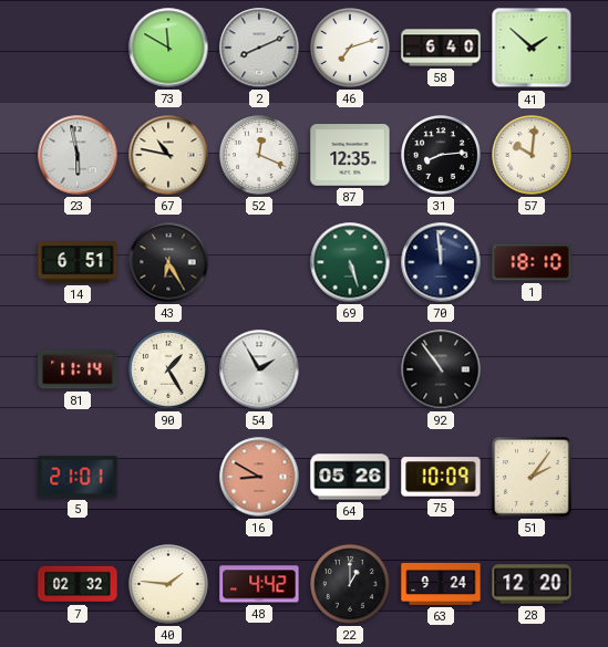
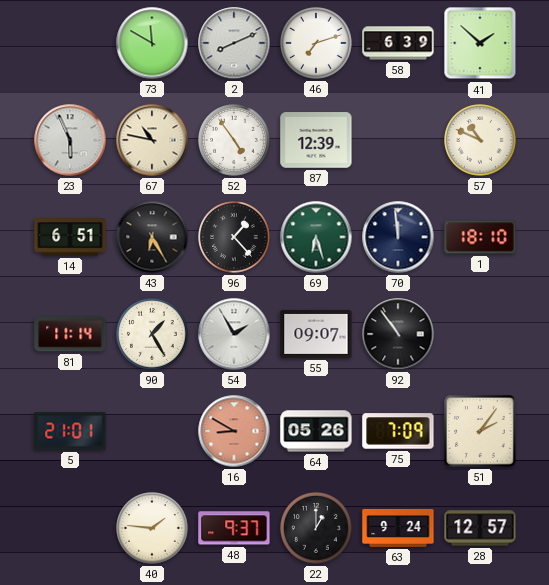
58: 6:40 -> 6:39 (398, 43)
23: 5:58 -> 5:56 (70, 140)
52: 12:19 -> 4:54 (234, 140)
87: 12:35 -> 12:39 (316, 140)
31: 8:14 -> none (441, 155)
57: 10:01 -> 10:49 (480, 140)
96: none -> 1:23 (234, 237)
69: 5:27 -> 6:27 (316, 237)
55: none -> 09:07 (316, 334)
75: 10:09 -> 7:09 (398, 431)
7: 02:32 -> none (78, 584)
48: 4:42 -> 9:37 (234, 528)
28: 12:20 -> 12:57 (480, 528)
